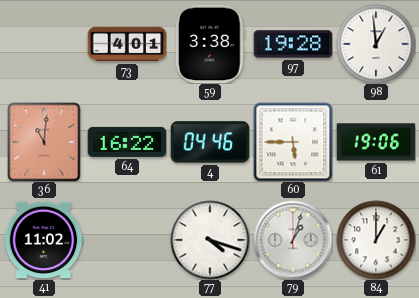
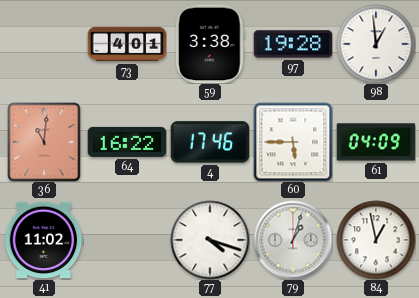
4: 04:46 -> 17:46 (210, 142)
61: 19:06 -> 04:09 (376, 142)
84: 1:00 -> 12:58 (376, 240)
